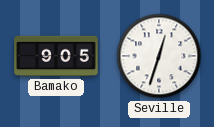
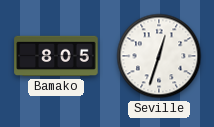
Bamako: 9:05 -> 8:05 (56, 56)
